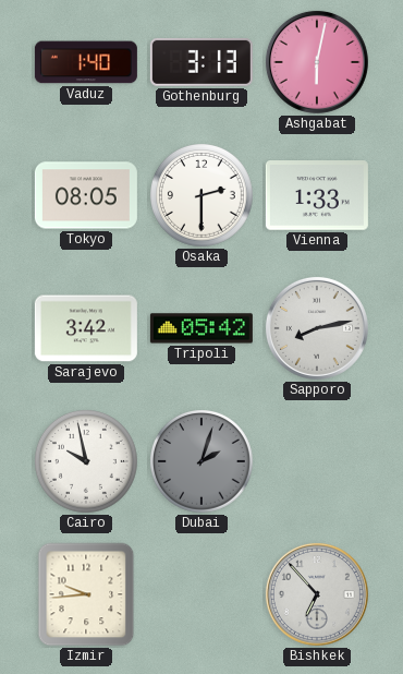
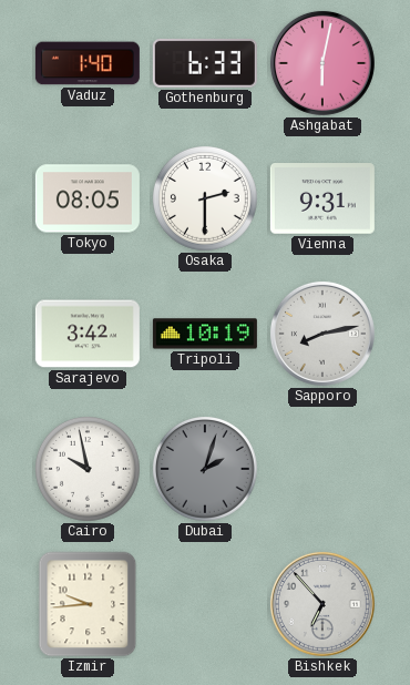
Gothenburg: 3:13 -> 6:33 (205, 63)
Vienna: 1:33 -> 9:31 (322, 200)
Tripoli: 05:42 -> 10:19 (205, 334)
